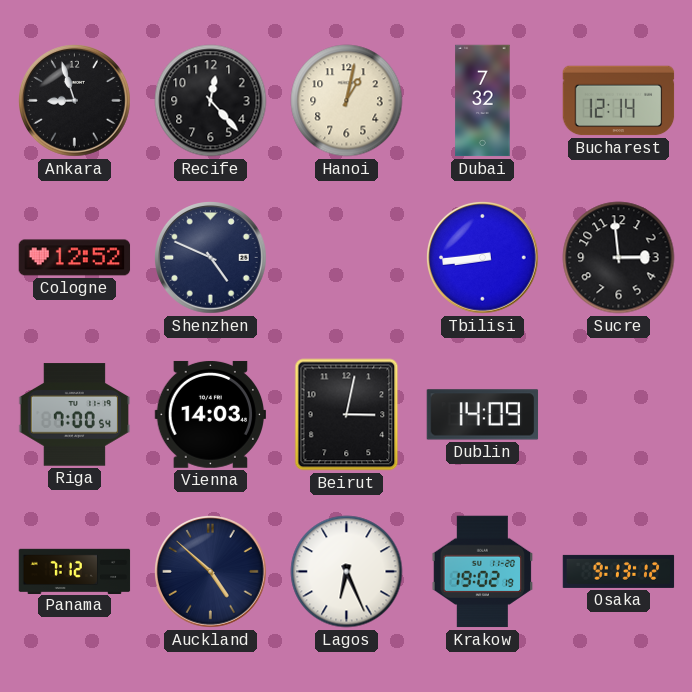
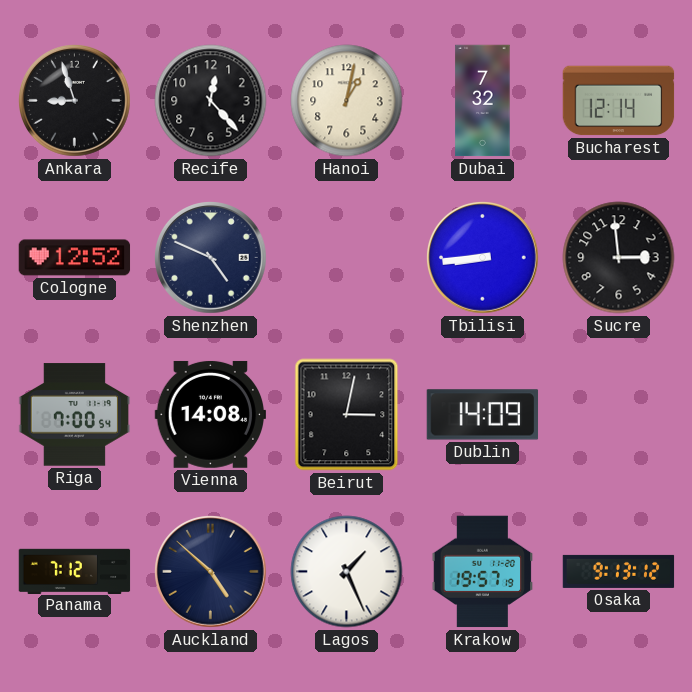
Vienna: 14:03 -> 14:08 (211, 414)
Lagos: 6:26 -> 1:26 (347, 572)
Krakow: 19:02 -> 19:57 (483, 572)
